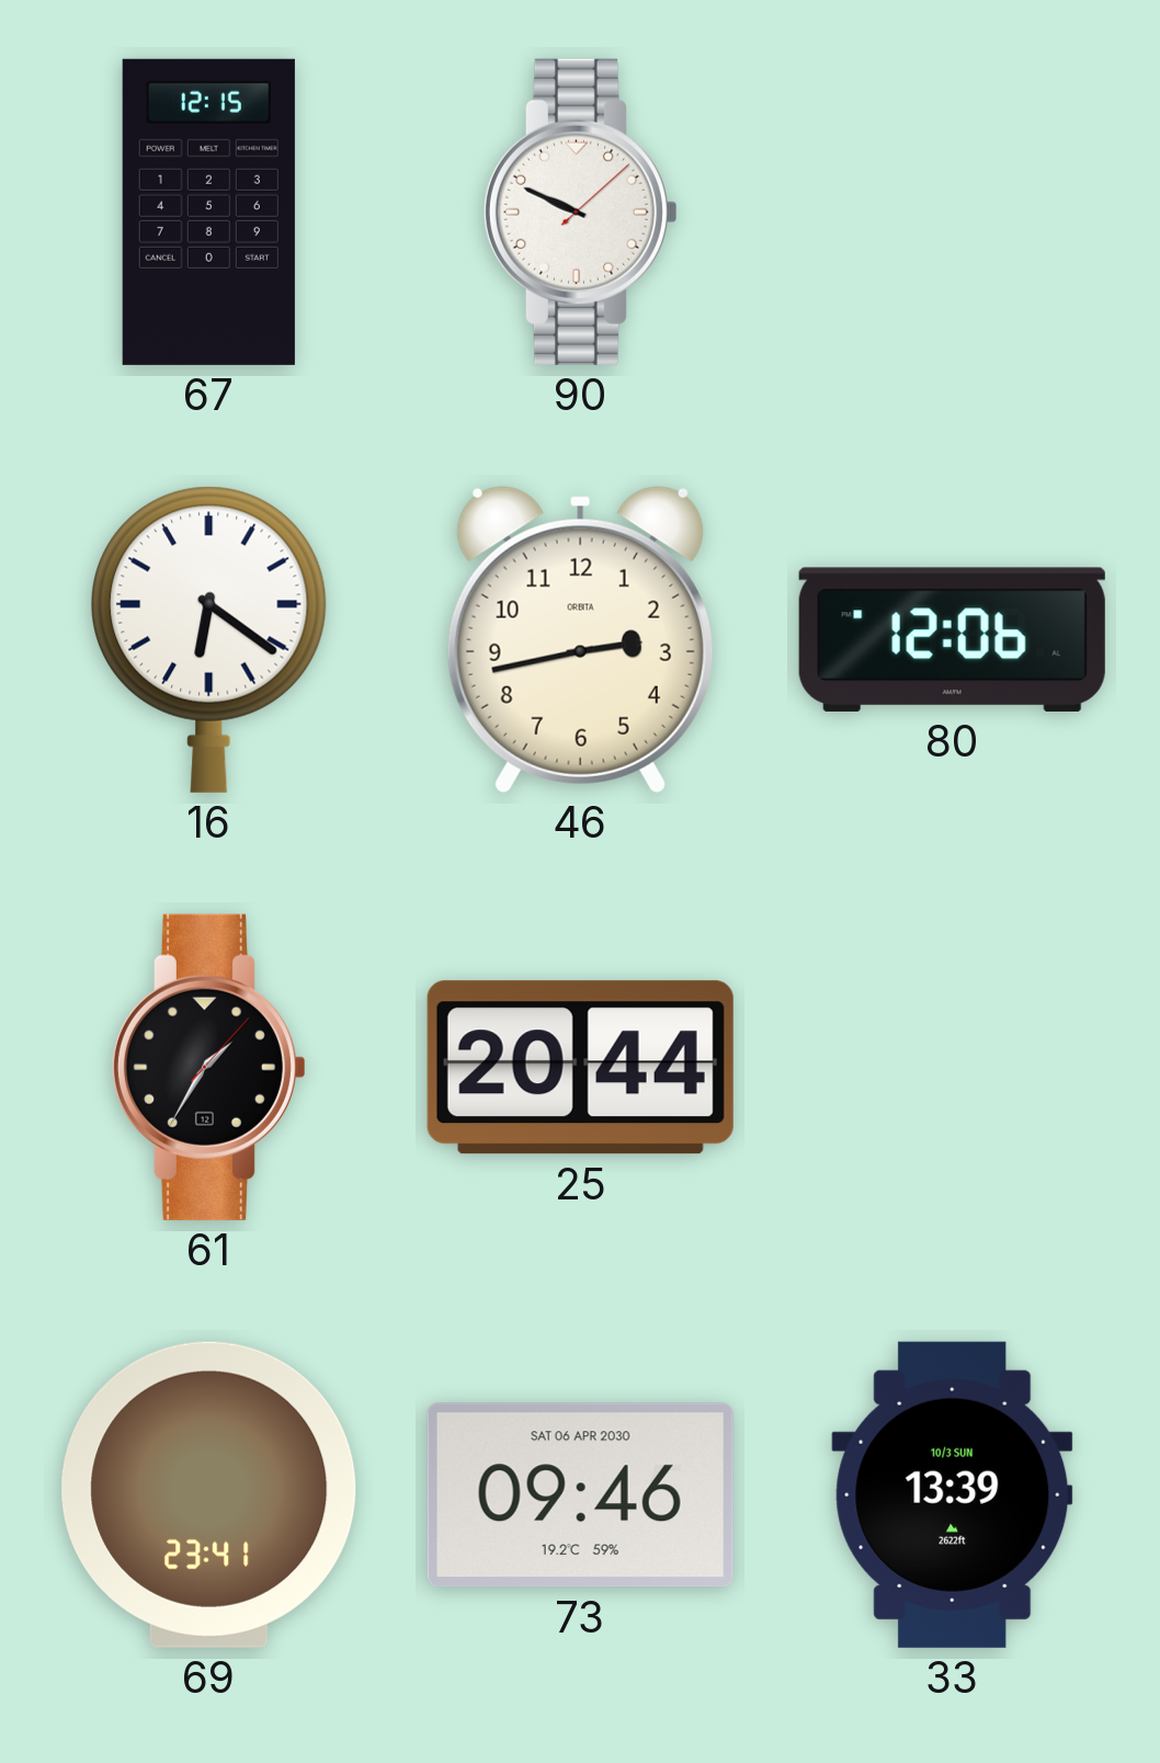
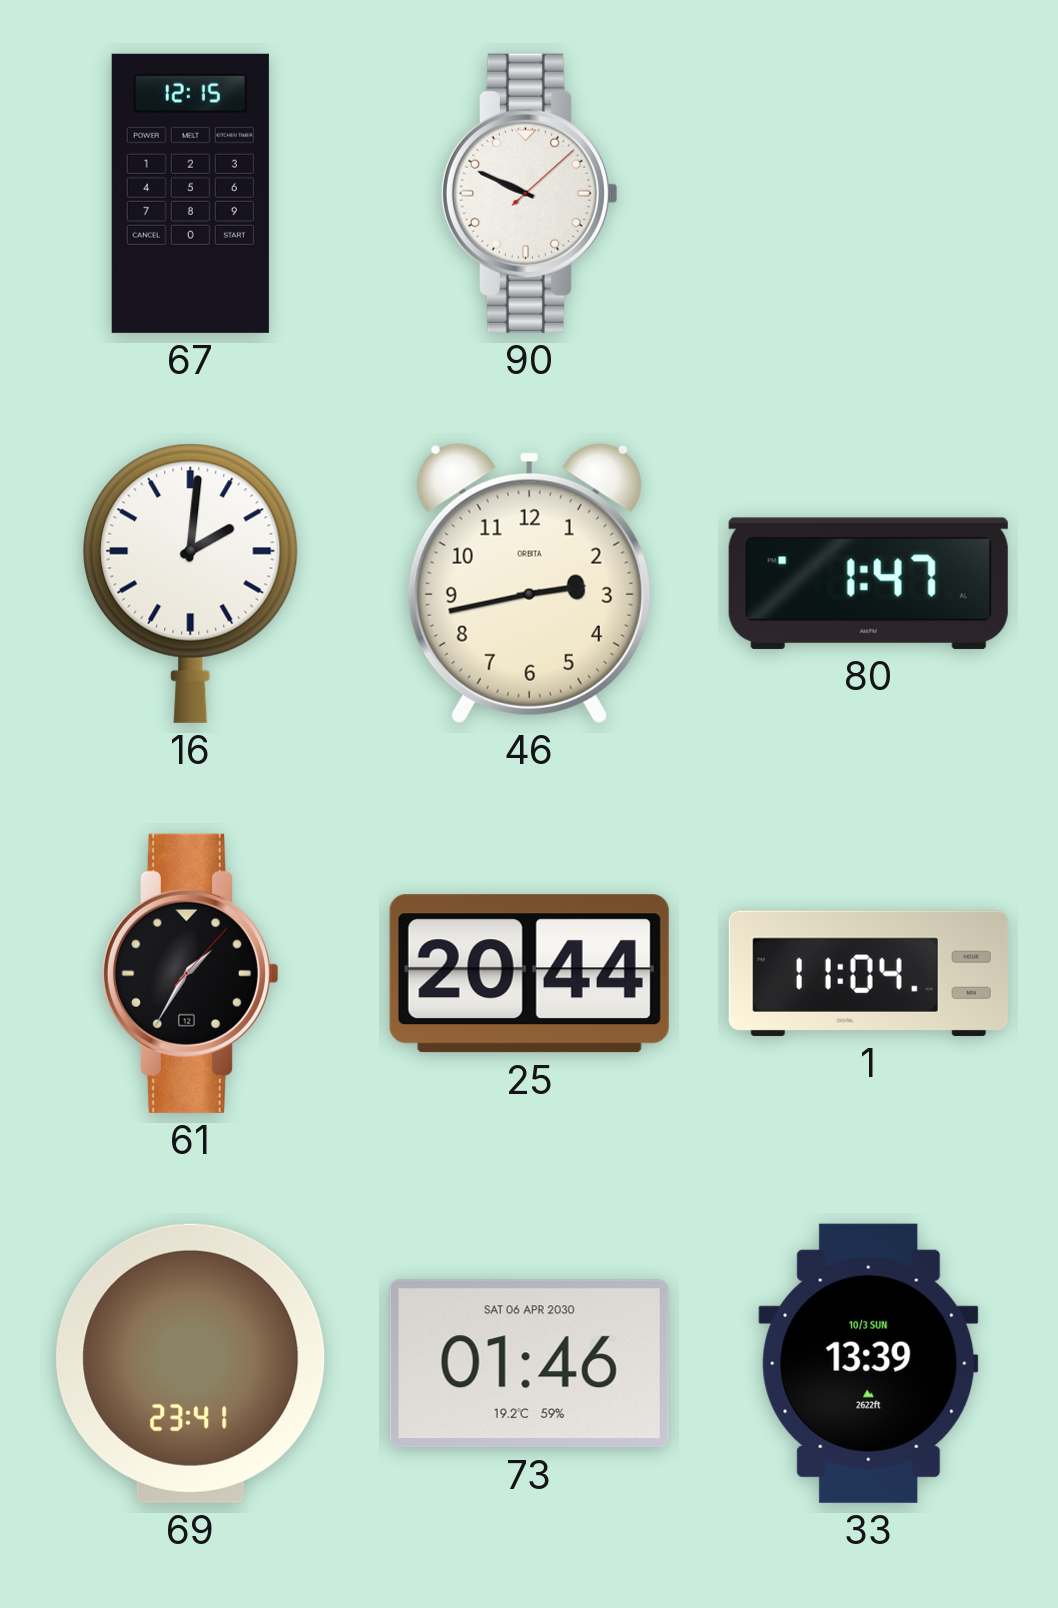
16: 6:21 -> 2:01 (191, 583)
80: 12:06 -> 1:47 (868, 583)
1: none -> 11:04 (868, 973)
73: 09:46 -> 01:46 (529, 1364)
